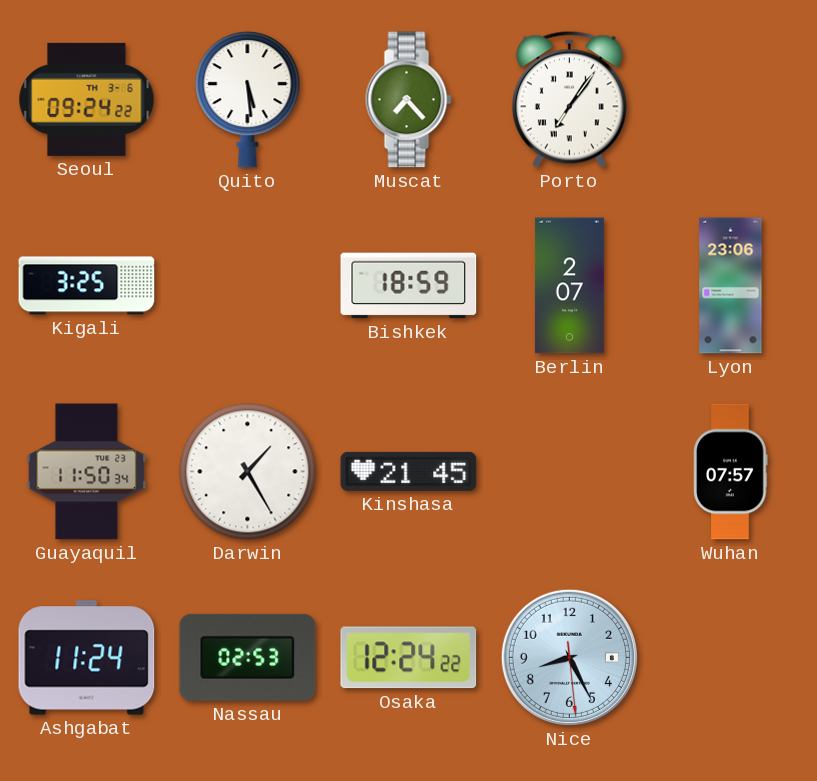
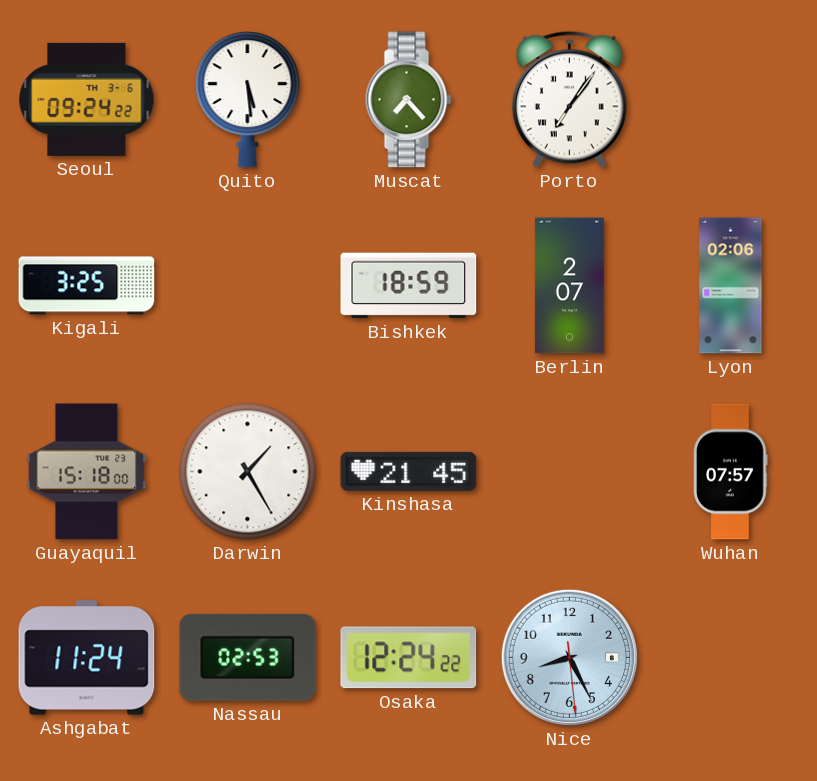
Lyon: 23:06 -> 02:06 (731, 286)
Guayaquil: 11:50 -> 15:18 (87, 472)
